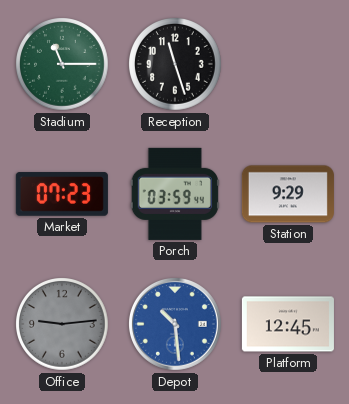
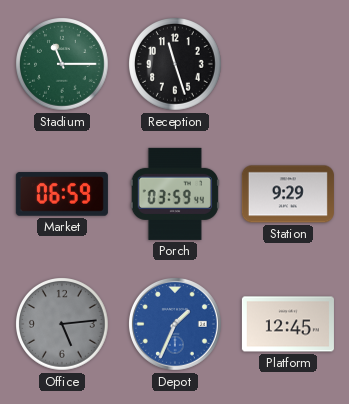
Market: 07:23 -> 06:59 (62, 194)
Office: 9:14 -> 5:14 (63, 325)
Depot: 10:29 -> 1:34 (175, 324)
